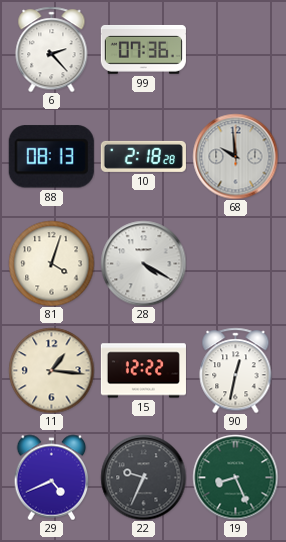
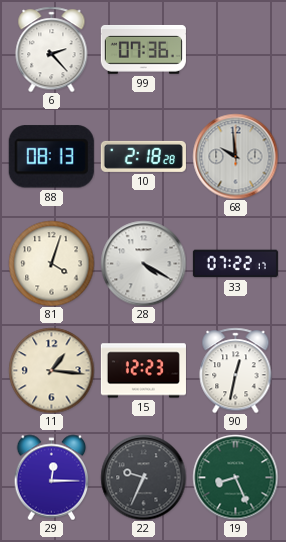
33: none -> 07:22 (235, 264)
15: 12:22 -> 12:23 (143, 371)
29: 4:41 -> 12:15 (52, 477)
